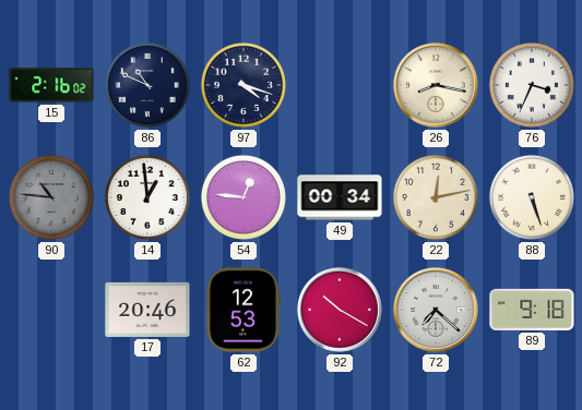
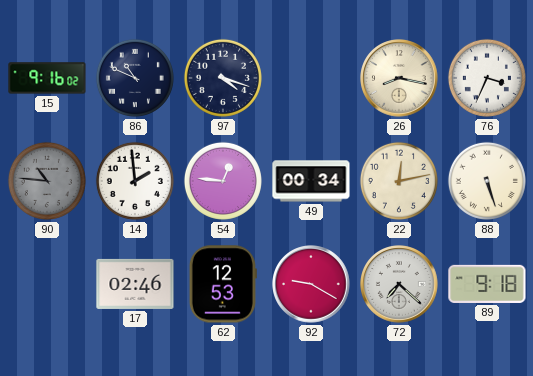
15: 2:16 -> 9:16 (47, 78)
14: 12:59 -> 1:59 (135, 181)
17: 20:46 -> 02:46 (135, 284)
92: 10:20 -> 9:20 (311, 284)
